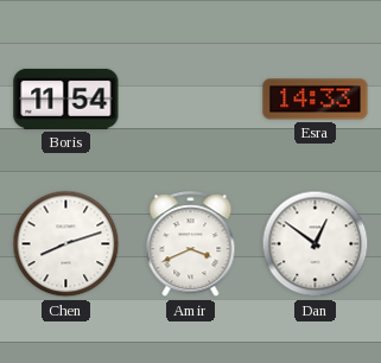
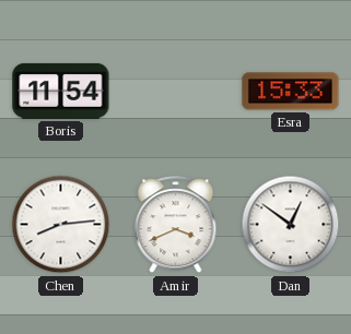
Esra: 14:33 -> 15:33 (291, 92)
Chen: 8:12 -> 8:14 (61, 225)
